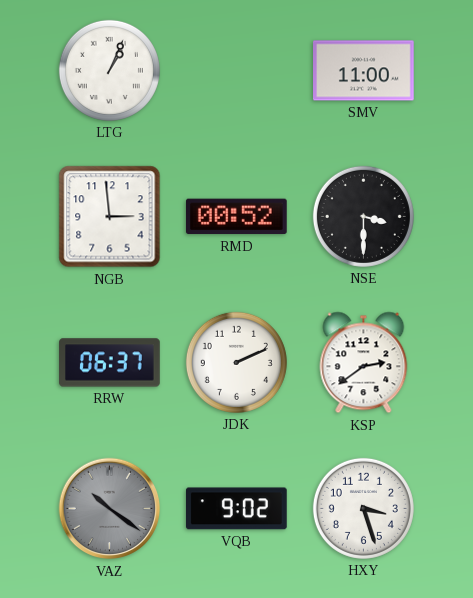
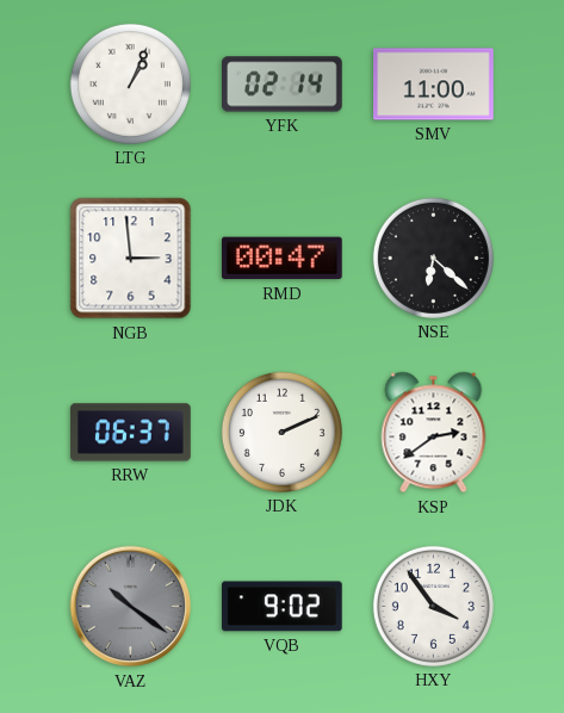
YFK: none -> 02:14 (283, 85)
RMD: 00:52 -> 00:47 (281, 259)
NSE: 3:30 -> 6:22 (433, 258)
HXY: 3:27 -> 3:54 (433, 606)
